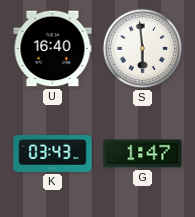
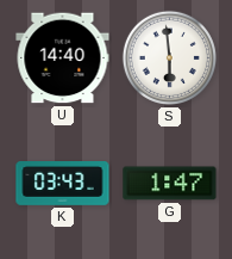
U: 16:40 -> 14:40 (63, 58)
